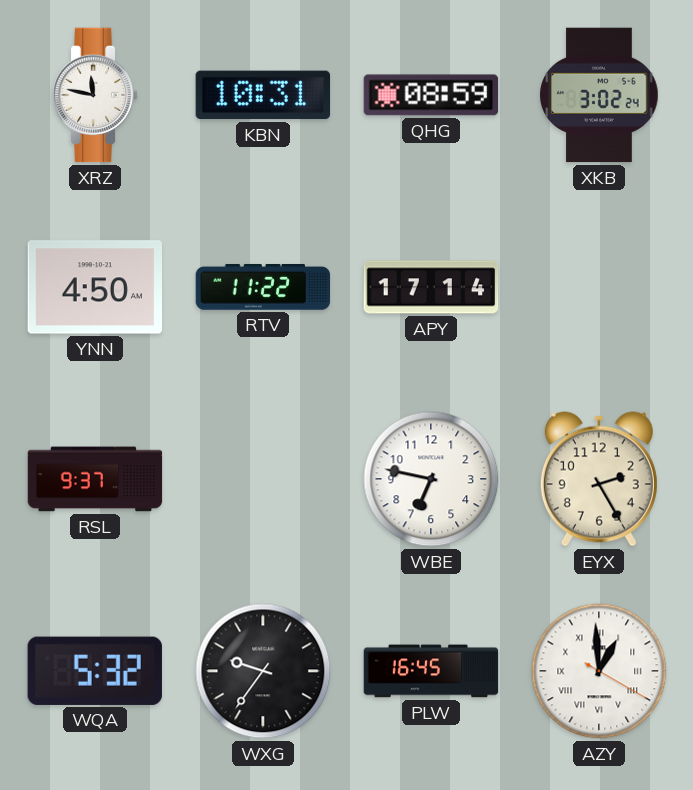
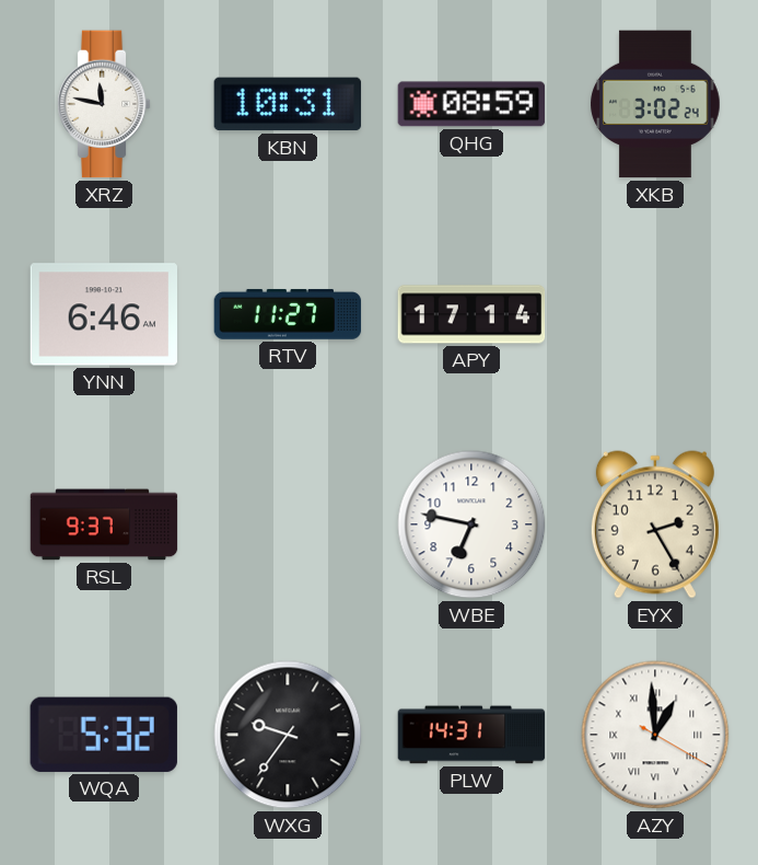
YNN: 4:50 -> 6:46 (104, 314)
RTV: 11:22 -> 11:27 (288, 314)
PLW: 16:45 -> 14:31 (471, 735)
